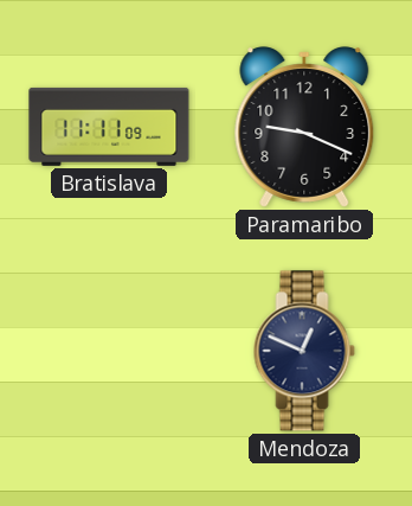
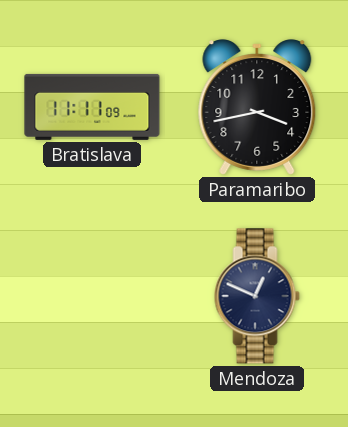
Paramaribo: 9:19 -> 3:43 (257, 107)
